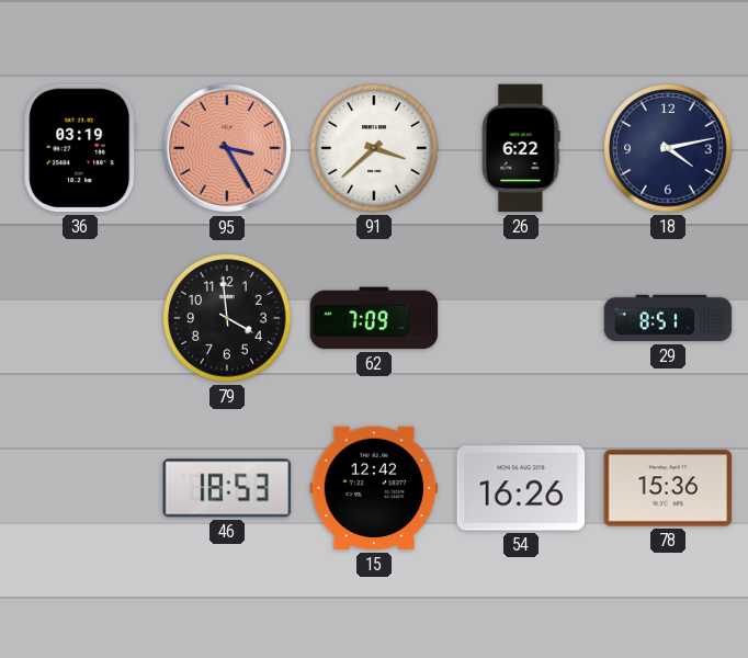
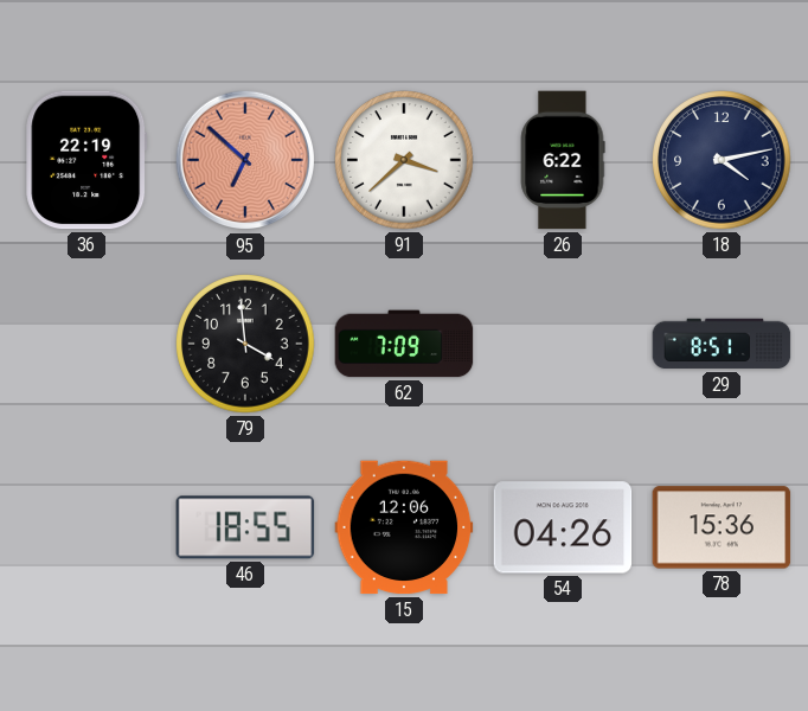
36: 03:19 -> 22:19 (86, 160)
95: 3:25 -> 6:52 (245, 160)
46: 18:53 -> 18:55 (245, 527)
15: 12:42 -> 12:06 (404, 527)
54: 16:26 -> 04:26 (563, 527)
